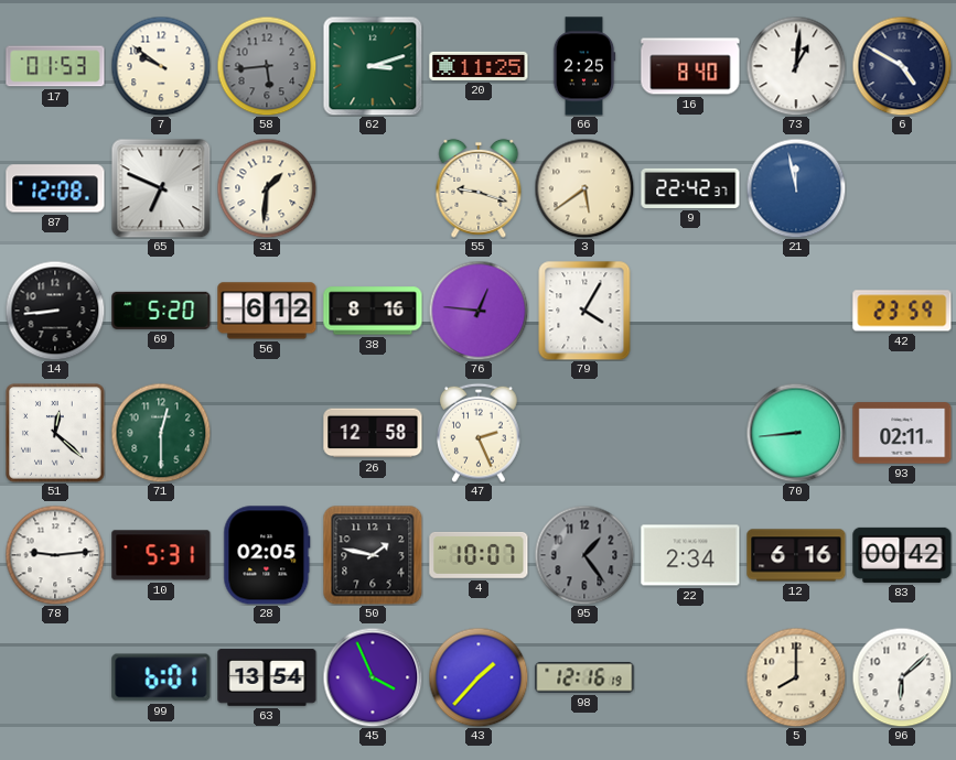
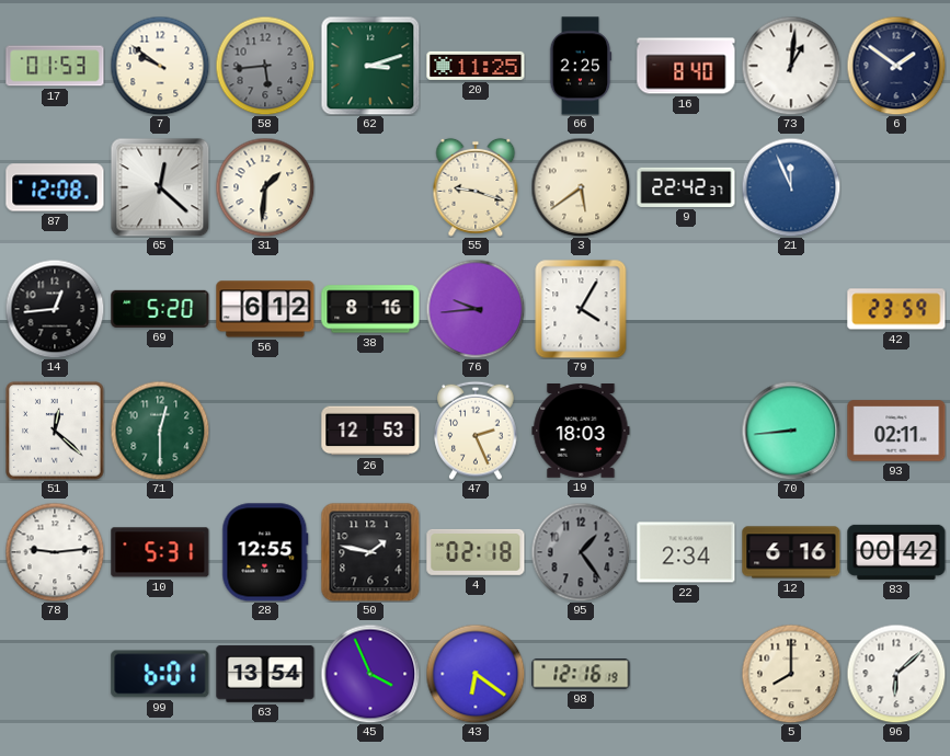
6: 4:50 -> 1:51 (896, 66)
65: 6:49 -> 12:22 (160, 187)
21: 11:58 -> 11:56 (791, 187)
14: 8:44 -> 12:44 (55, 309)
76: 12:46 -> 9:44 (476, 309)
26: 12:58 -> 12:53 (370, 431)
19: none -> 18:03 (581, 432)
28: 02:05 -> 12:55 (265, 552)
4: 10:07 -> 02:18 (476, 552)
43: 1:37 -> 6:21 (476, 674)
